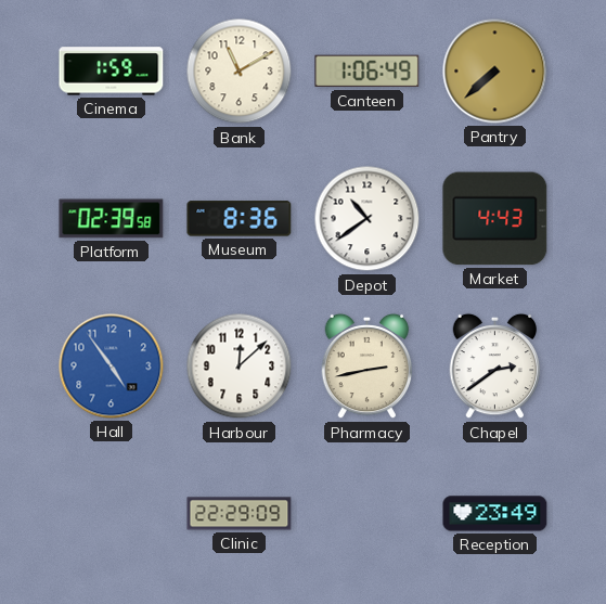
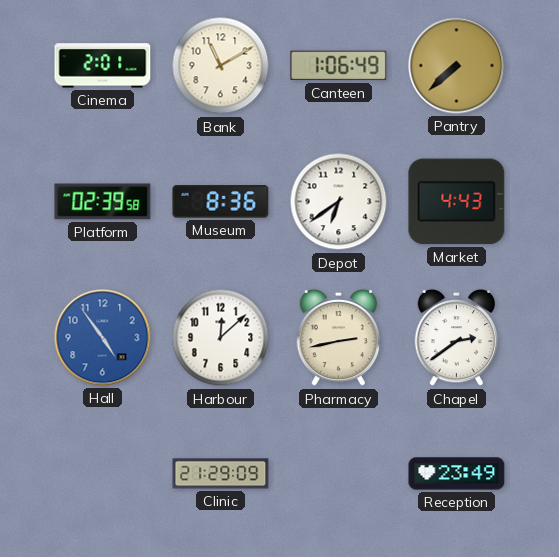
Cinema: 1:59 -> 2:01 (103, 66)
Depot: 10:39 -> 6:39 (339, 202)
Clinic: 22:29 -> 21:29 (221, 474)
